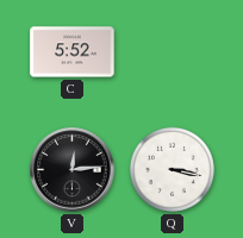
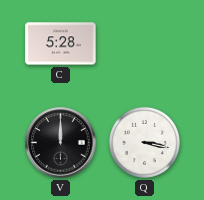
C: 5:52 -> 5:28 (61, 44)
V: 12:14 -> 12:00 (61, 143)
